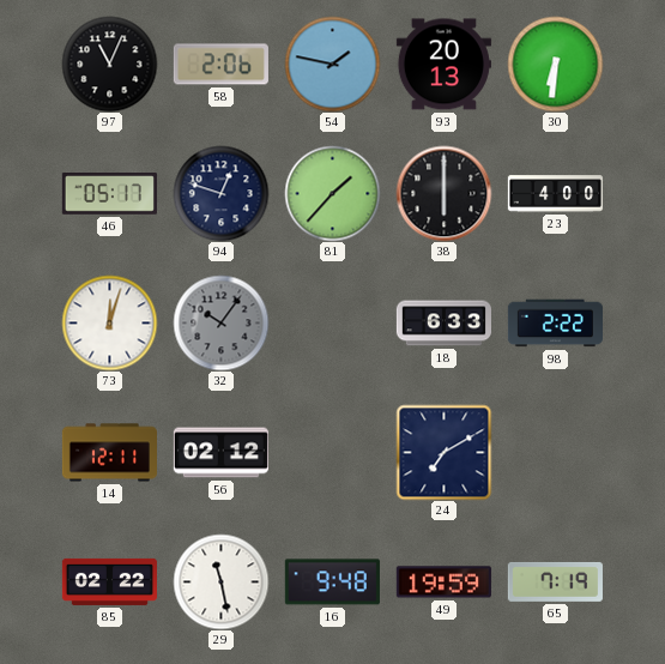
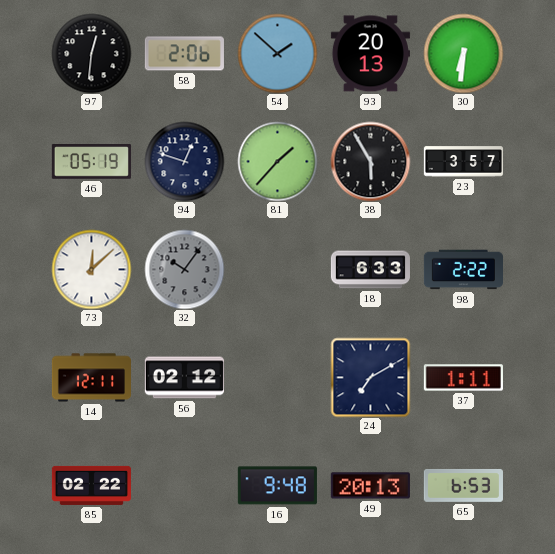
97: 11:04 -> 12:31 (91, 53)
54: 1:47 -> 1:52 (277, 53)
46: 05:17 -> 05:19 (91, 162)
38: 6:00 -> 5:55 (370, 161)
23: 4:00 -> 3:57 (463, 162)
73: 12:03 -> 12:08 (91, 269)
37: none -> 1:11 (463, 378)
29: 11:28 -> none (220, 581)
49: 19:59 -> 20:13 (370, 486)
65: 7:19 -> 6:53 (463, 485)
